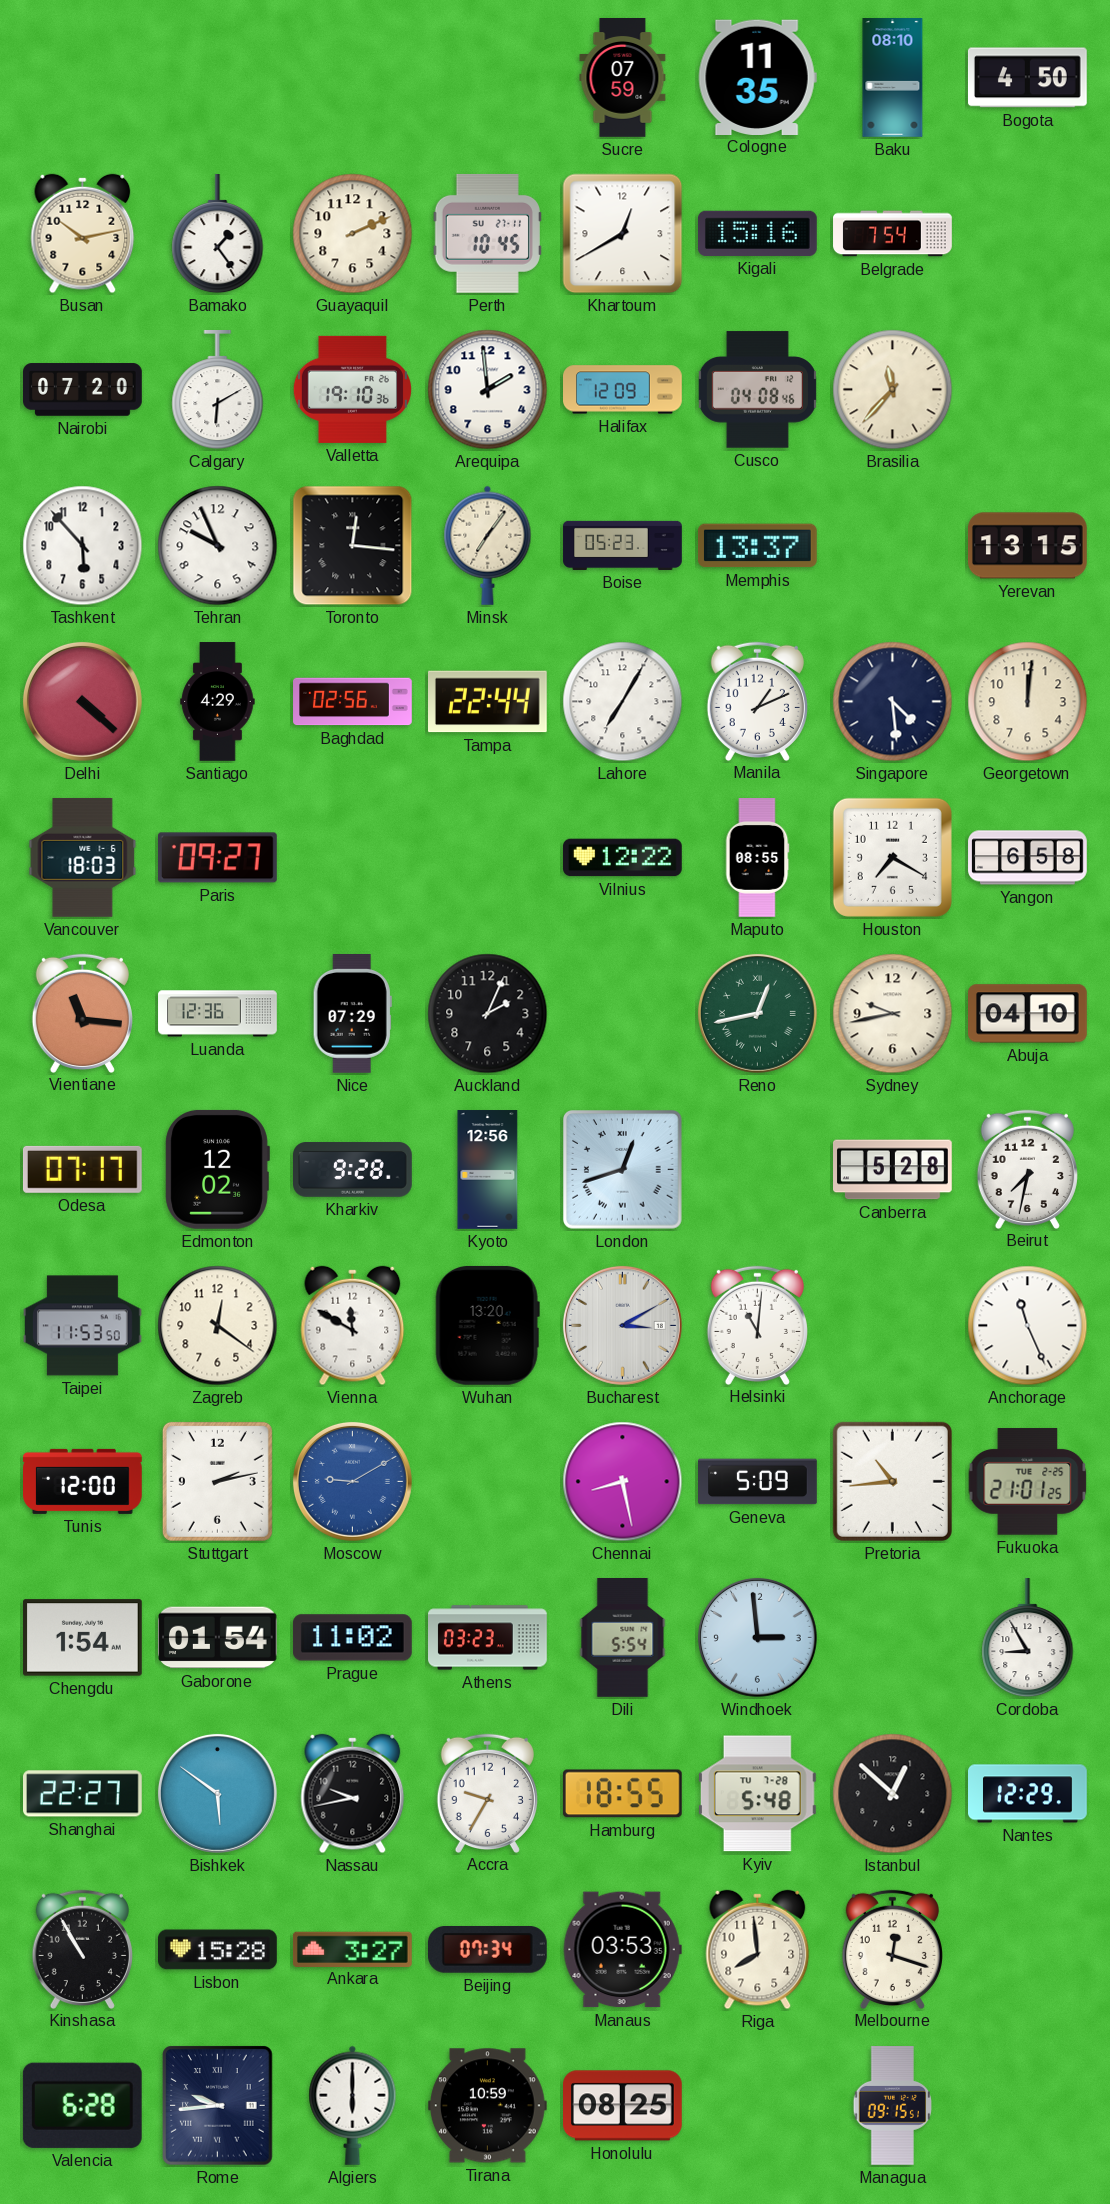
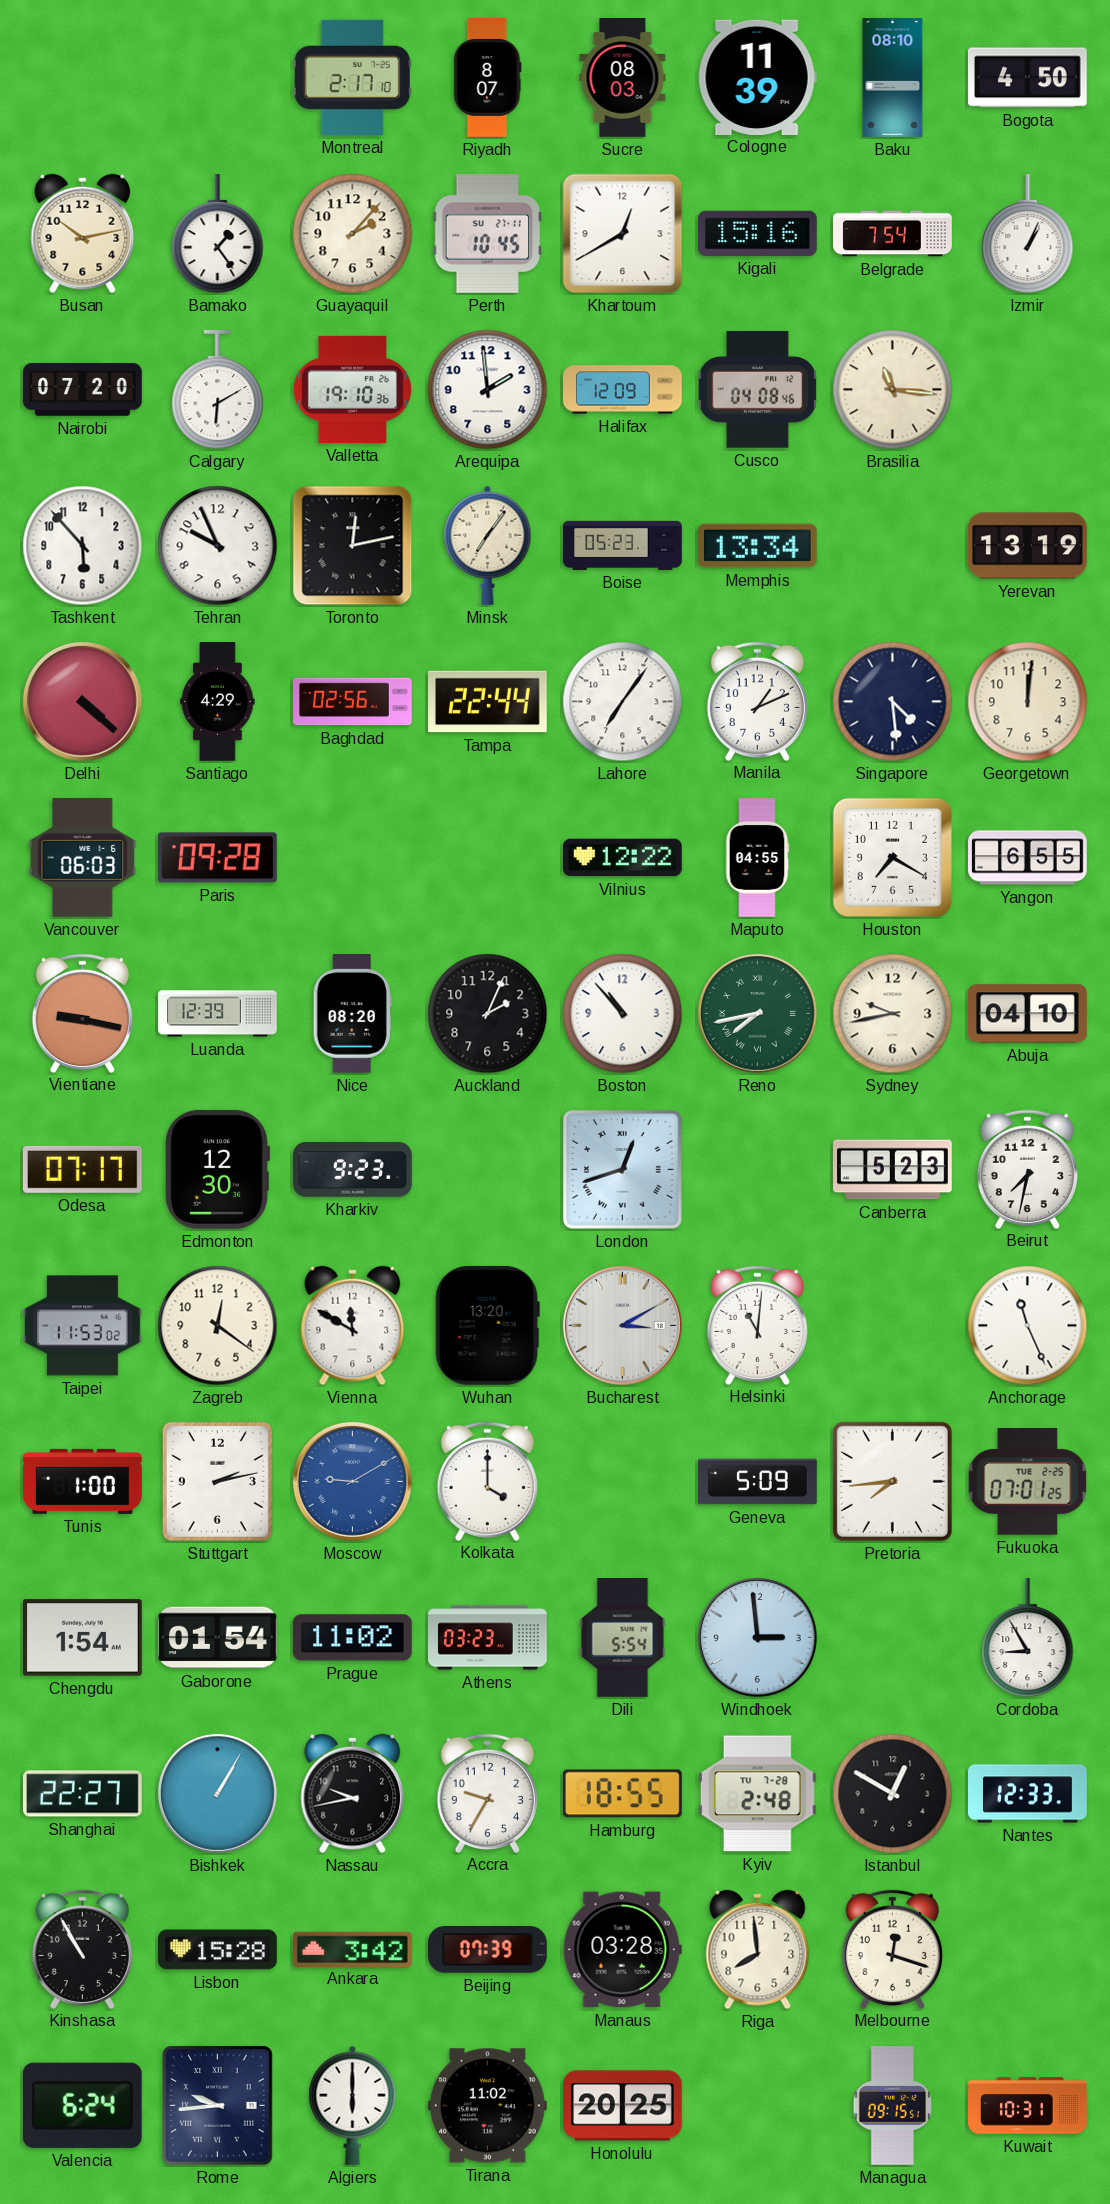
Montreal: none -> 2:17 (352, 77)
Riyadh: none -> 8:07 (488, 78)
Sucre: 07:59 -> 08:03 (623, 78)
Cologne: 11:35 -> 11:39 (757, 77)
Guayaquil: 2:11 -> 2:07 (353, 234)
Izmir: none -> 1:04 (1028, 235)
Brasilia: 11:37 -> 11:16 (893, 390)
Toronto: 12:16 -> 12:13 (353, 546)
Memphis: 13:37 -> 13:34 (757, 546)
Yerevan: 13:15 -> 13:19 (1027, 546)
Lahore: 7:05 -> 7:06 (623, 702)
Vancouver: 18:03 -> 06:03 (83, 857)
Paris: 09:27 -> 09:28 (217, 858)
Maputo: 08:55 -> 04:55 (757, 858)
Yangon: 6:58 -> 6:55 (1028, 858)
Vientiane: 11:16 -> 9:17 (82, 1013)
Luanda: 12:36 -> 12:39 (218, 1014)
Nice: 07:29 -> 08:20 (352, 1014)
Boston: none -> 10:53 (623, 1014)
Reno: 12:43 -> 7:43 (757, 1013)
Edmonton: 12:02 -> 12:30 (217, 1169)
Kharkiv: 9:28 -> 9:23 (353, 1170)
Kyoto: 12:56 -> none (488, 1170)
Canberra: 5:28 -> 5:23 (893, 1170)
Taipei: 11:53:50 -> 11:53:02 (83, 1326)
Tunis: 12:00 -> 1:00 (83, 1481)
Kolkata: none -> 4:00 (487, 1481)
Chennai: 8:28 -> none (623, 1482)
Pretoria: 10:44 -> 7:44 (892, 1481)
Fukuoka: 21:01 -> 07:01 (1028, 1482)
Bishkek: 5:51 -> 1:05 (217, 1793)
Kyiv: 5:48 -> 2:48 (757, 1794)
Istanbul: 12:52 -> 12:50 (893, 1794)
Nantes: 12:29 -> 12:33 (1028, 1794)
Ankara: 3:27 -> 3:42 (352, 1949)
Beijing: 07:34 -> 07:39 (487, 1950)
Manaus: 03:53 -> 03:28 (622, 1950)
Valencia: 6:28 -> 6:24 (82, 2105)
Tirana: 10:59 -> 11:02 (487, 2106)
Honolulu: 08:25 -> 20:25 (623, 2106)
Kuwait: none -> 10:31 (1028, 2106)
